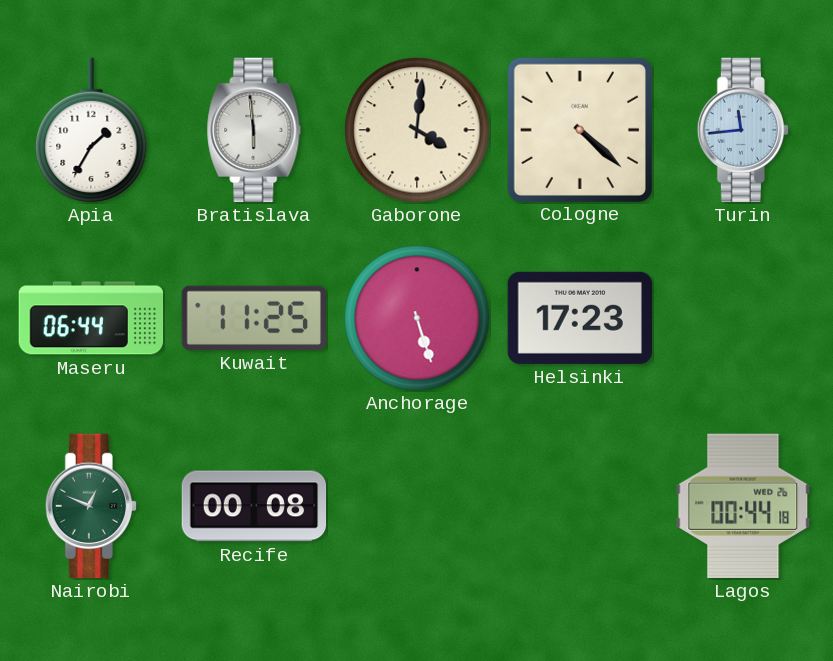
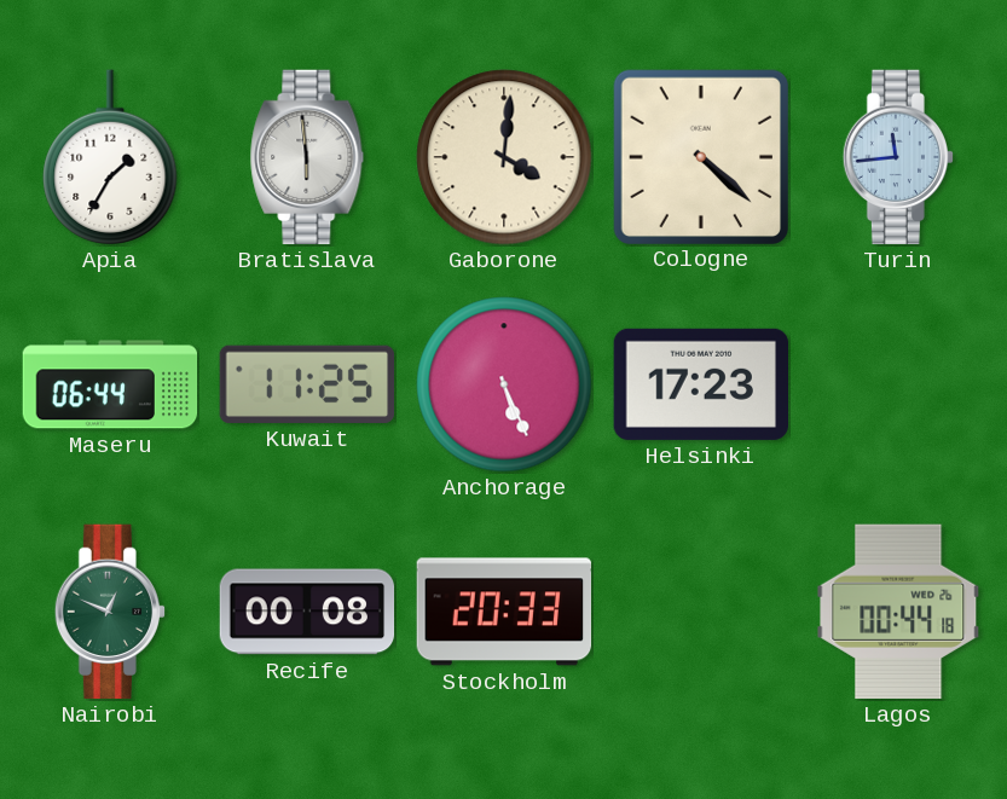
Anchorage: 5:27 -> 5:26 (504, 384)
Stockholm: none -> 20:33 (504, 612)
